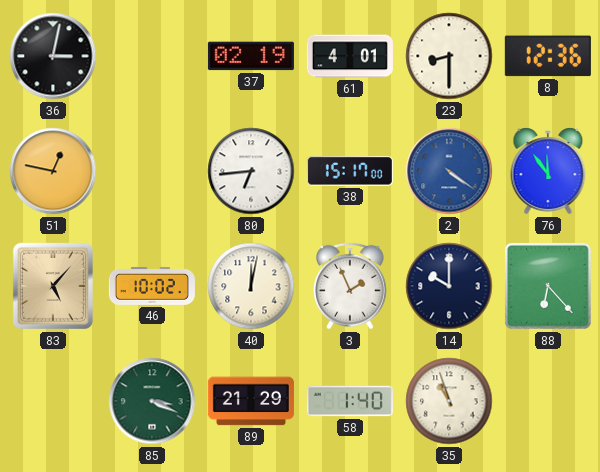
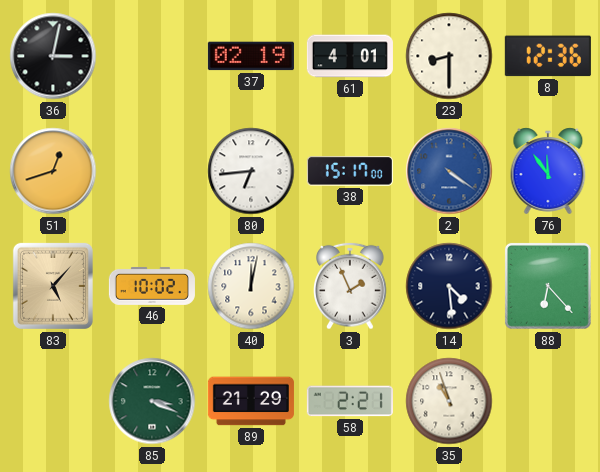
51: 12:47 -> 12:42 (53, 171)
14: 10:00 -> 4:29 (449, 286)
58: 1:40 -> 2:21 (350, 401)
